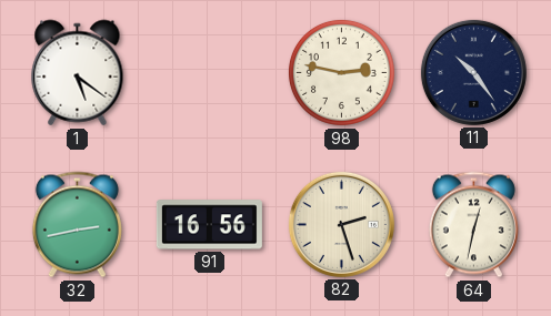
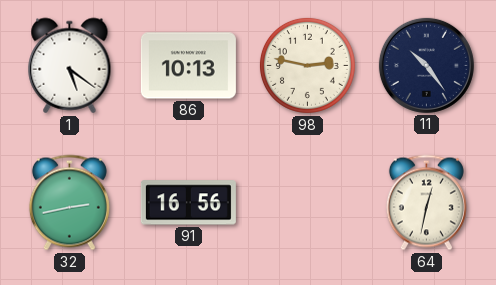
86: none -> 10:13 (188, 66)
82: 2:27 -> none (341, 224)
